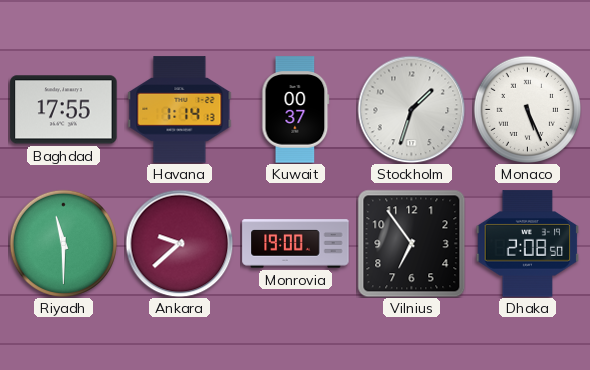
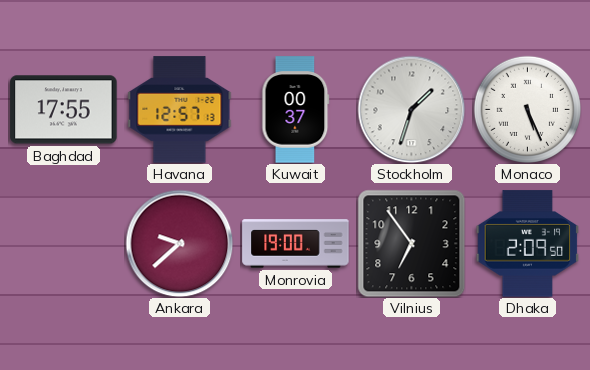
Havana: 1:14 -> 12:57 (180, 110)
Riyadh: 11:30 -> none (63, 243)
Dhaka: 2:08 -> 2:09 (528, 244)
